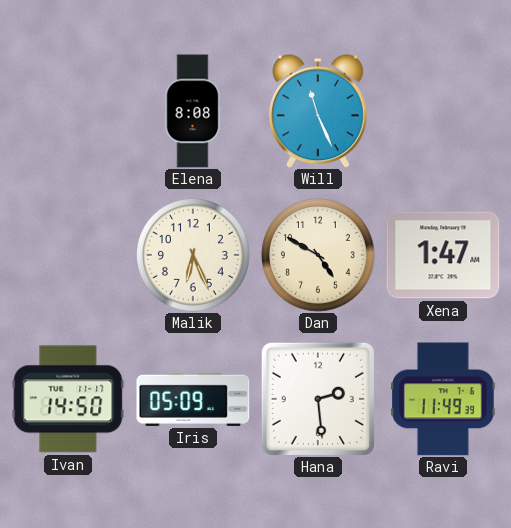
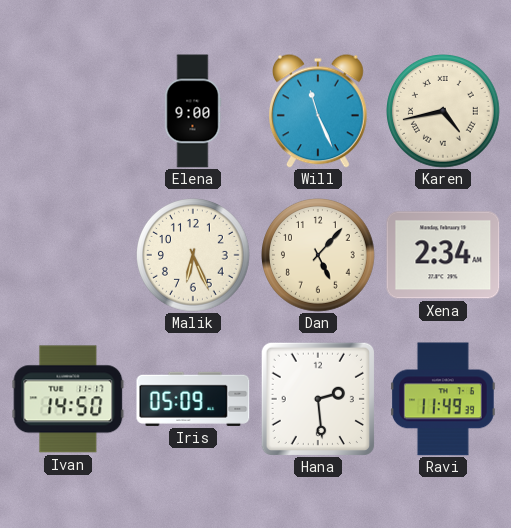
Elena: 8:08 -> 9:00 (193, 111)
Karen: none -> 4:43 (444, 112)
Dan: 4:50 -> 5:07 (319, 256)
Xena: 1:47 -> 2:34 (443, 255)
